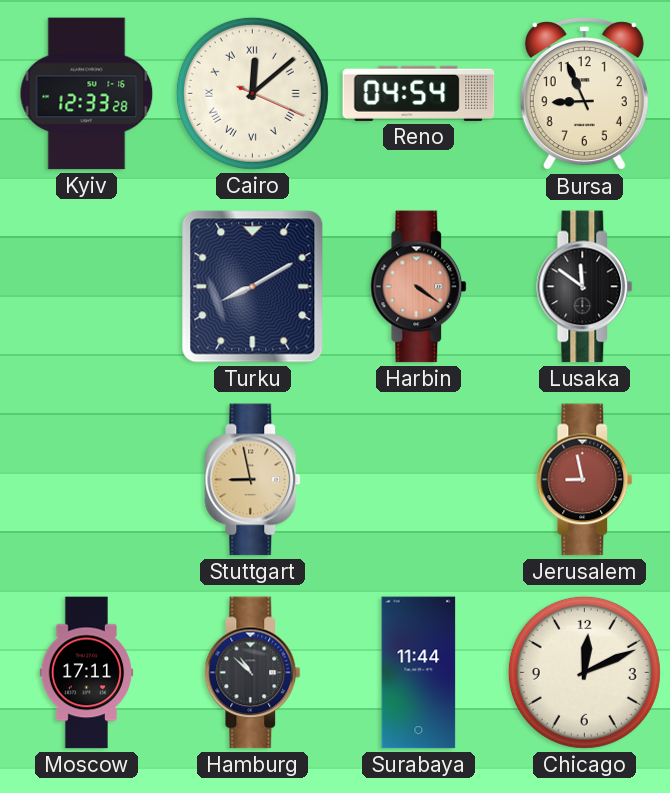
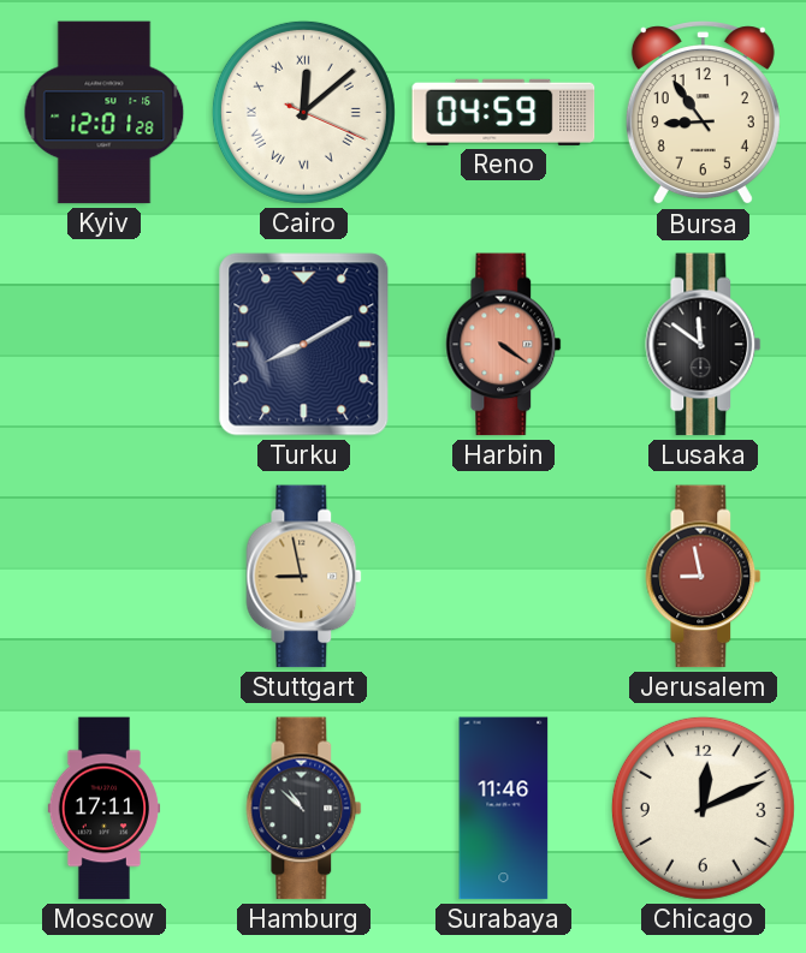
Kyiv: 12:33 -> 12:01 (105, 113)
Reno: 04:54 -> 04:59 (504, 112)
Bursa: 8:56 -> 8:54 (703, 113)
Surabaya: 11:44 -> 11:46 (504, 809)
